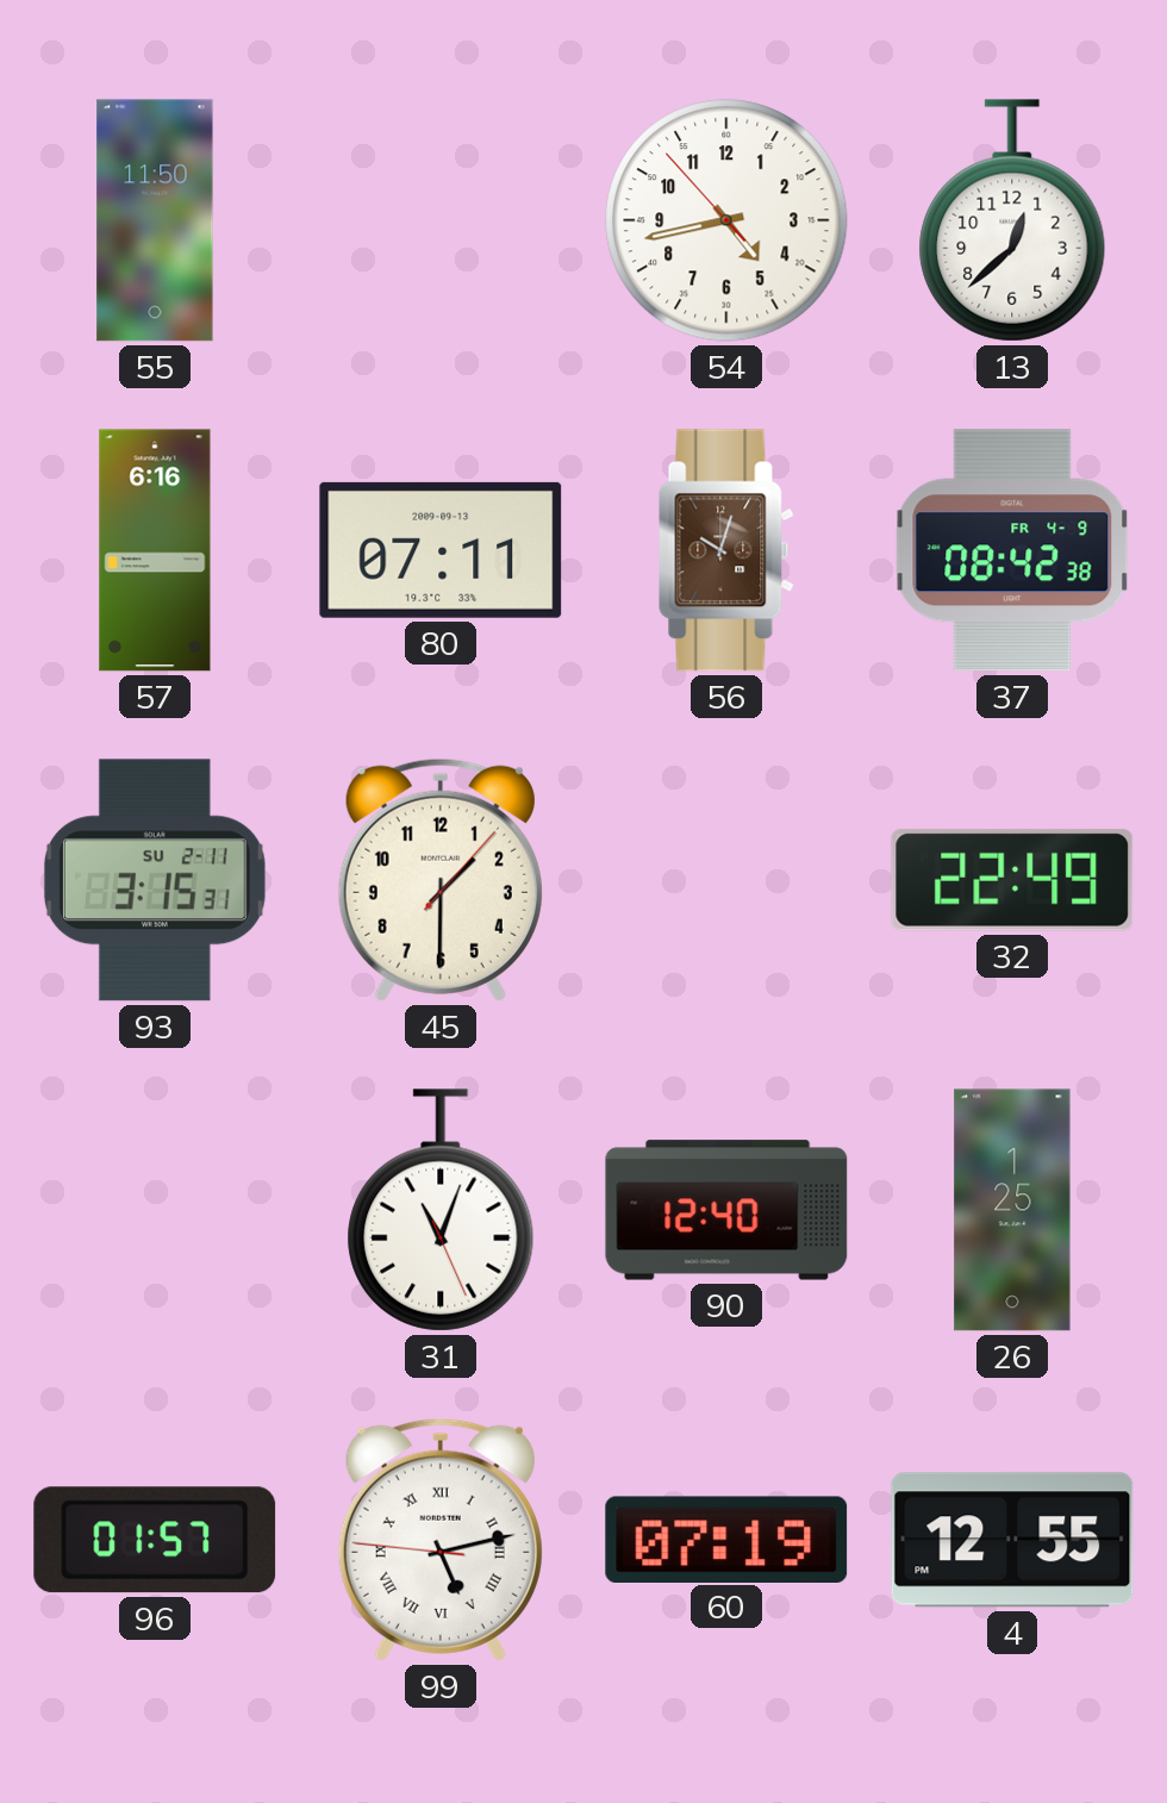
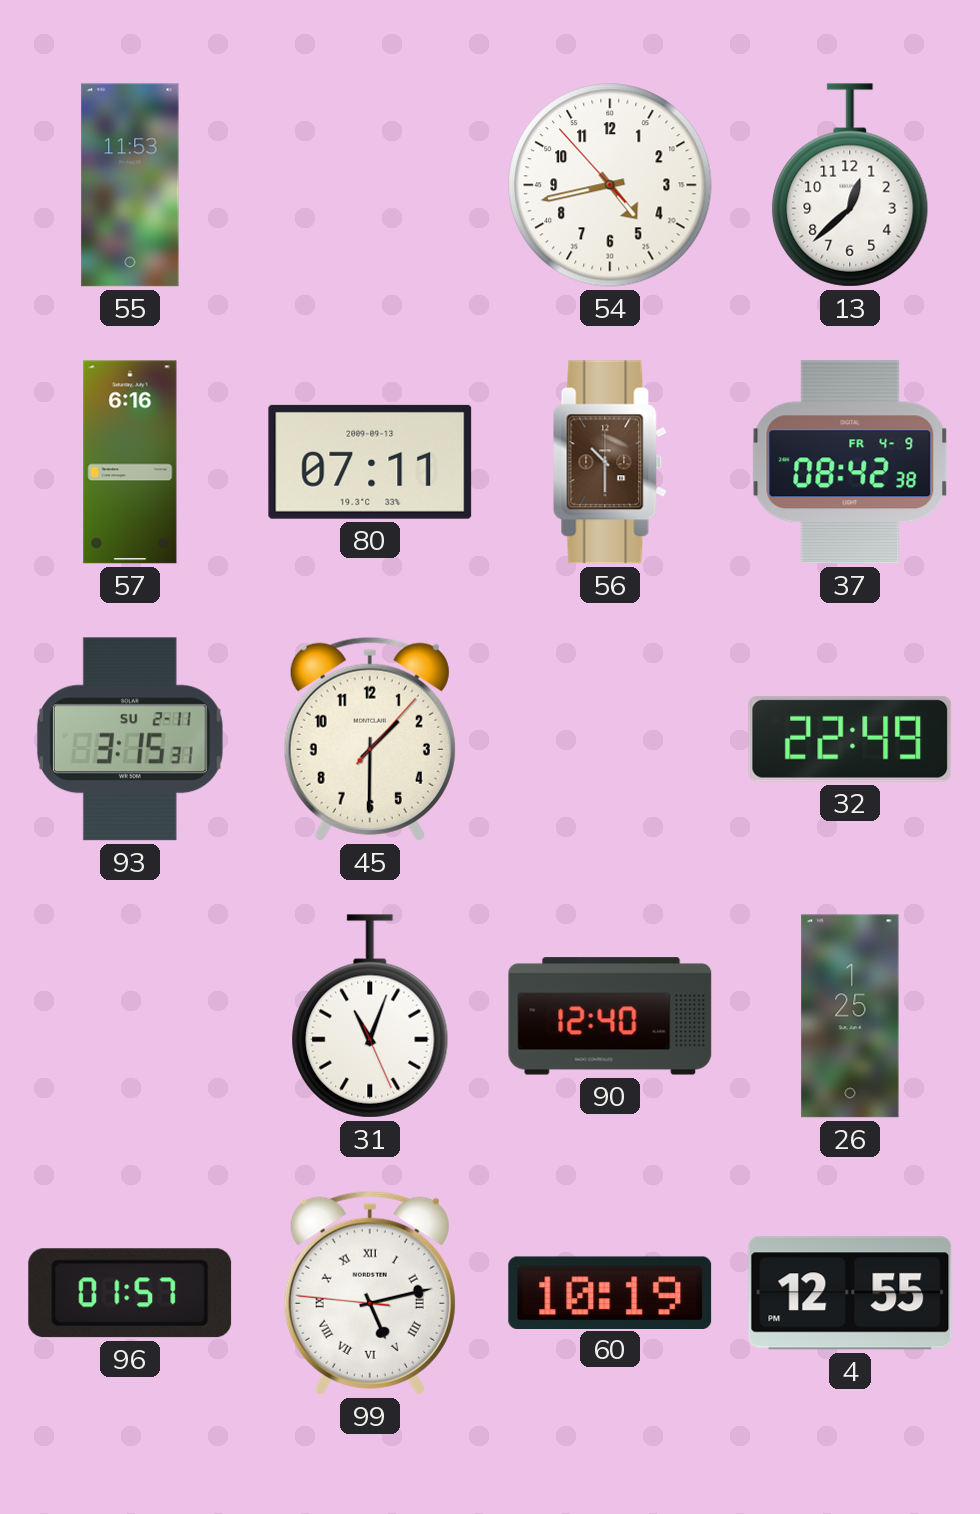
55: 11:50 -> 11:53 (130, 185)
56: 10:03 -> 10:30 (610, 462)
60: 07:19 -> 10:19 (610, 1292)
